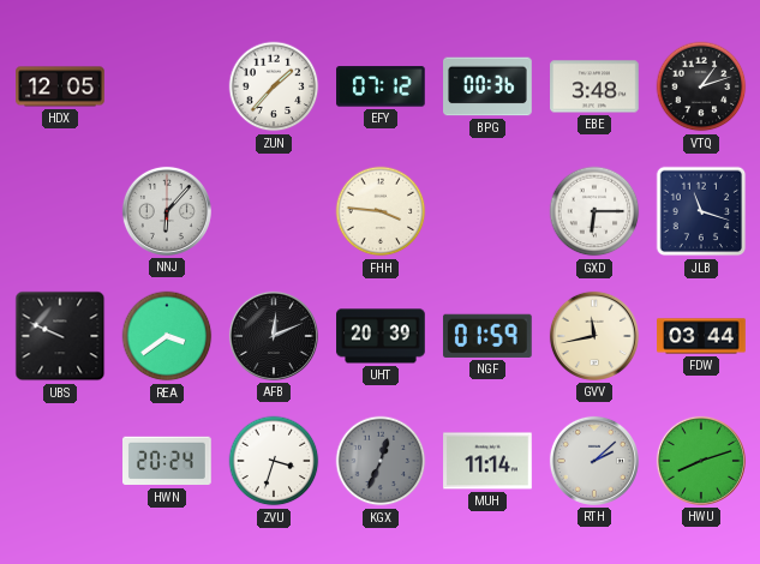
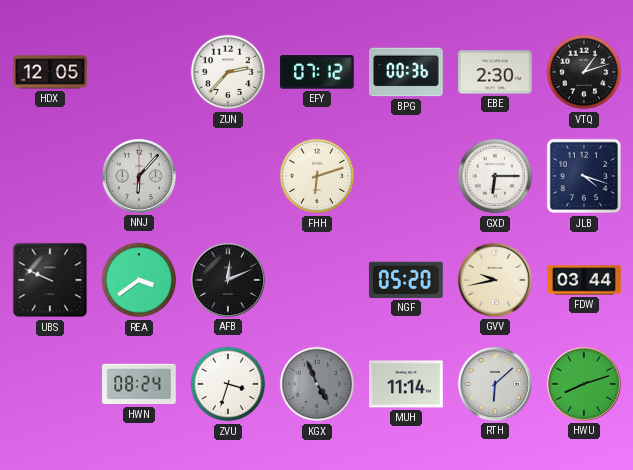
ZUN: 1:37 -> 2:37 (228, 72)
EBE: 3:48 -> 2:30 (495, 72)
FHH: 3:46 -> 6:12 (317, 176)
JLB: 11:18 -> 4:18 (584, 176)
UHT: 20:39 -> none (381, 336)
NGF: 01:59 -> 05:20 (406, 280)
GVV: 11:43 -> 9:43 (495, 280)
HWN: 20:24 -> 08:24 (139, 384)
KGX: 12:34 -> 4:56 (317, 384)
RTH: 2:08 -> 6:08 (495, 384)
